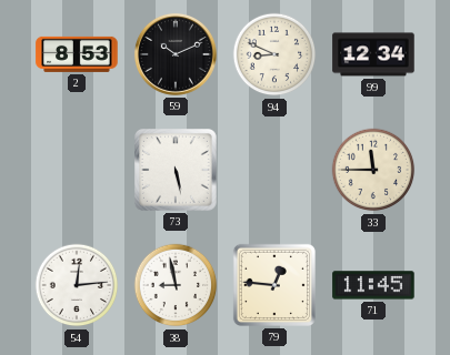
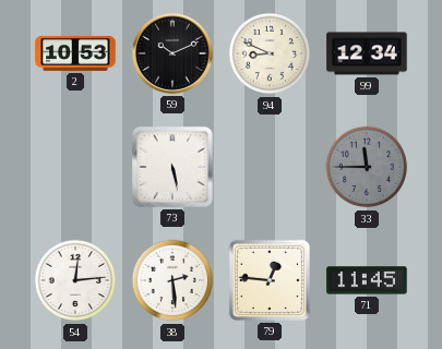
2: 8:53 -> 10:53 (75, 53)
33 dial: cream -> grey (367, 167)
38: 8:58 -> 2:29 (172, 280)
